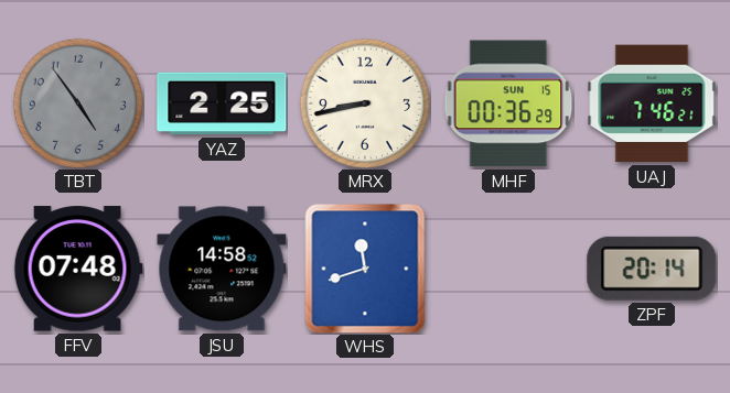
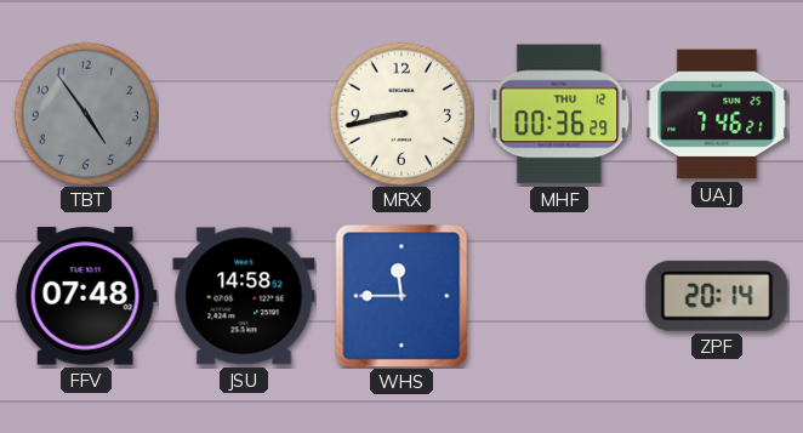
YAZ: 2:25 -> none (222, 103)
MHF date: SUN 15 -> THU 12 (559, 114)
WHS: 11:42 -> 11:45 (401, 296)
